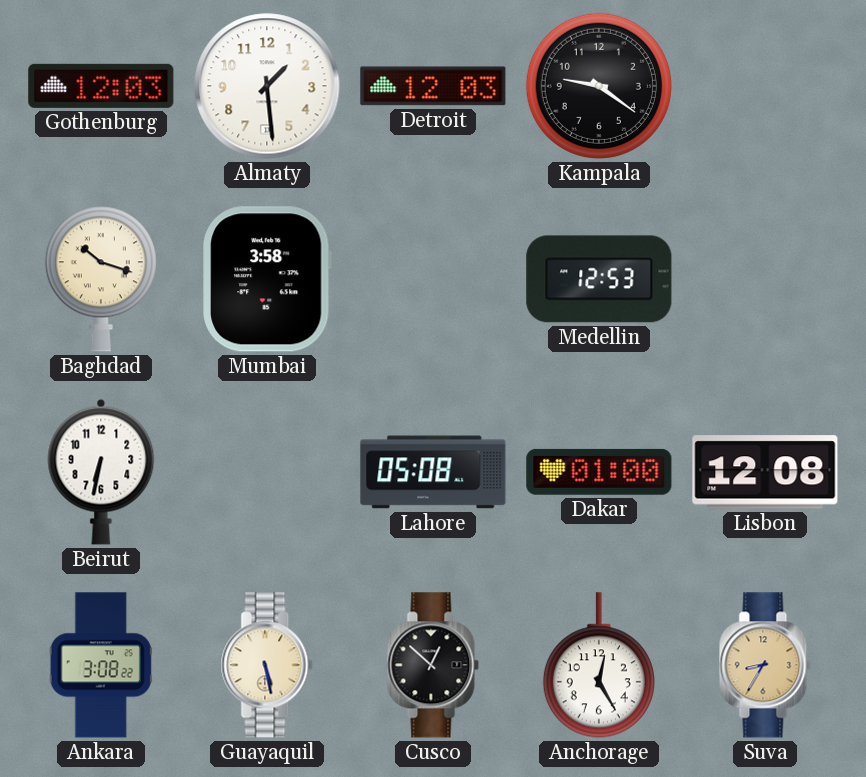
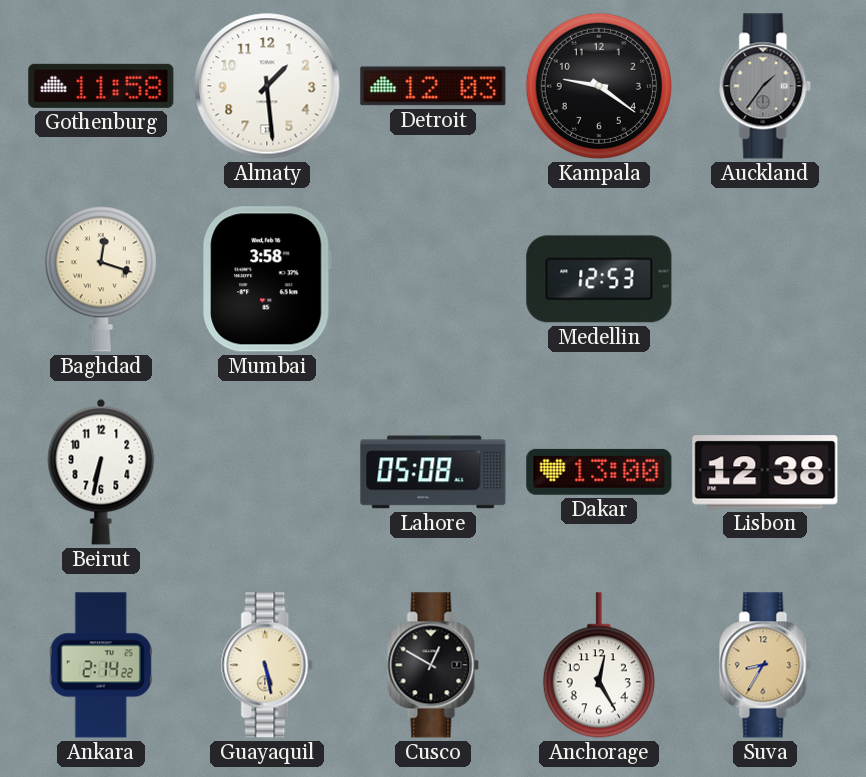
Gothenburg: 12:03 -> 11:58 (101, 86)
Auckland: none -> 1:36 (765, 86)
Baghdad: 10:18 -> 12:18 (101, 279)
Dakar: 01:00 -> 13:00 (599, 472)
Lisbon: 12:08 -> 12:38 (765, 472)
Ankara: 3:08 -> 2:14 (101, 665)
Cusco: 12:52 -> 12:50 (433, 665)
